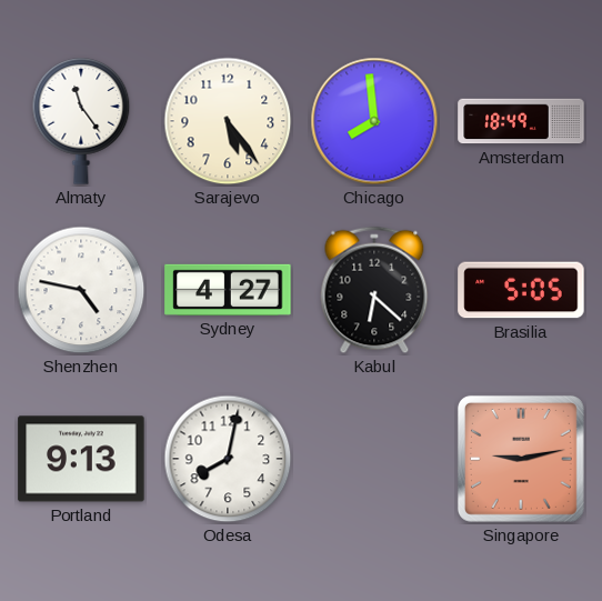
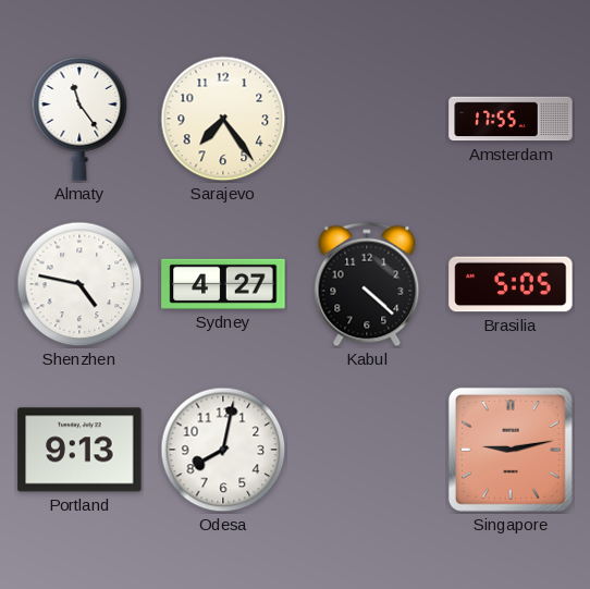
Sarajevo: 5:24 -> 7:24 (223, 119)
Chicago: 7:59 -> none (374, 121)
Amsterdam: 18:49 -> 17:55 (511, 119)
Kabul: 6:22 -> 4:22 (367, 284)
